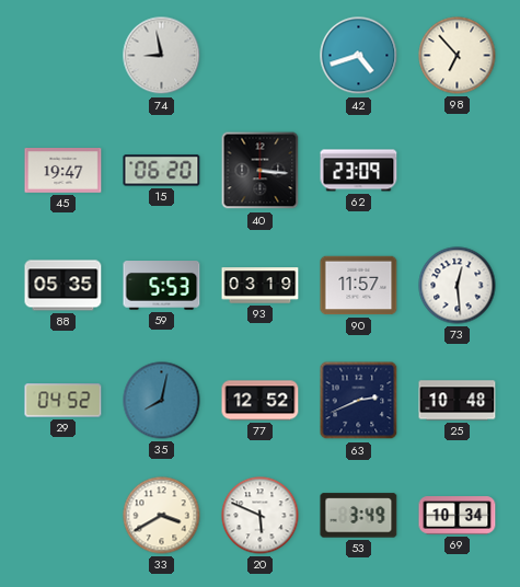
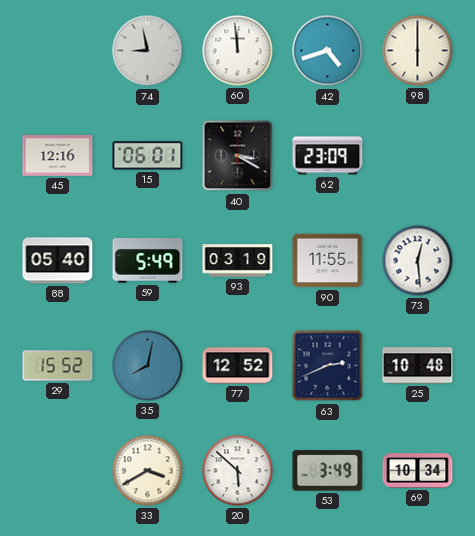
60: none -> 11:59 (238, 51)
98: 6:53 -> 6:00 (418, 51)
45: 19:47 -> 12:16 (58, 156)
15: 06:20 -> 06:01 (148, 156)
40: 3:16 -> 3:20 (238, 156)
88: 05:35 -> 05:40 (58, 261)
59: 5:53 -> 5:49 (148, 261)
90: 11:57 -> 11:55 (328, 261)
29: 04:52 -> 15:52 (58, 366)
20: 5:49 -> 5:52 (238, 471)
